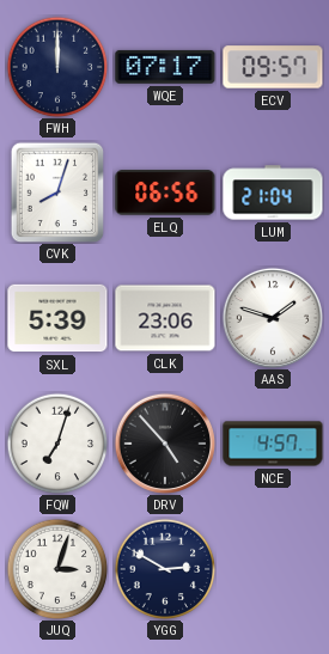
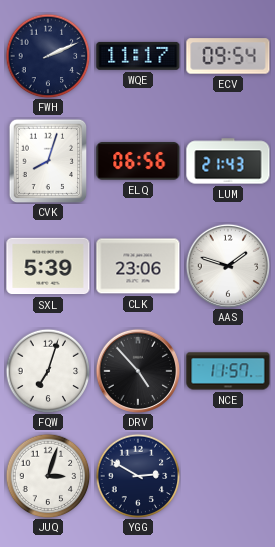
FWH: 12:00 -> 2:11 (48, 56)
WQE: 07:17 -> 11:17 (138, 56)
ECV: 09:57 -> 09:54 (228, 56)
LUM: 21:04 -> 21:43 (228, 161)
NCE: 4:57 -> 11:57 (228, 371)
